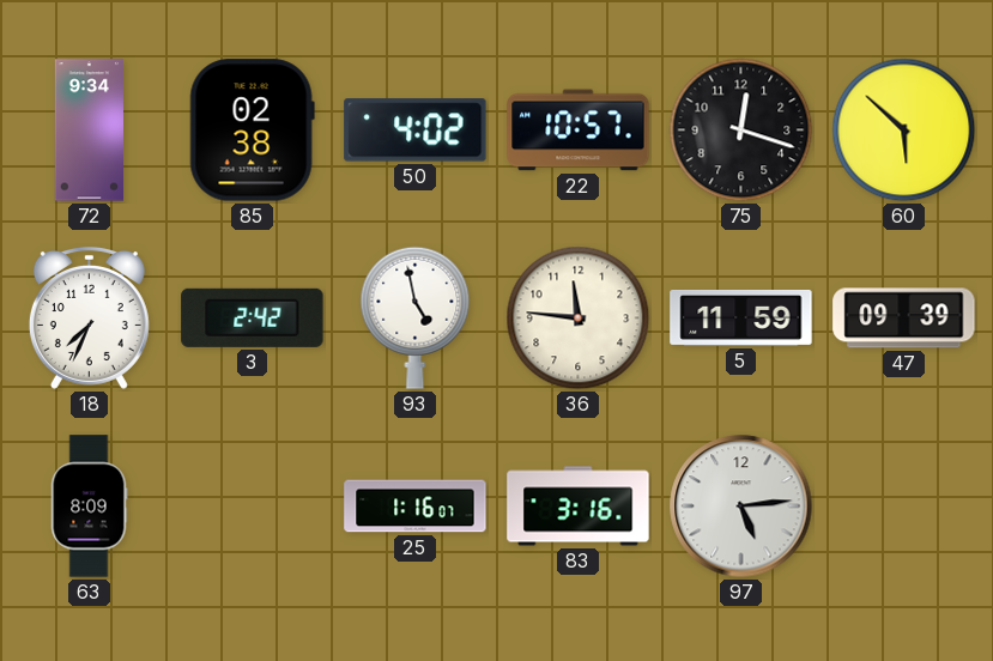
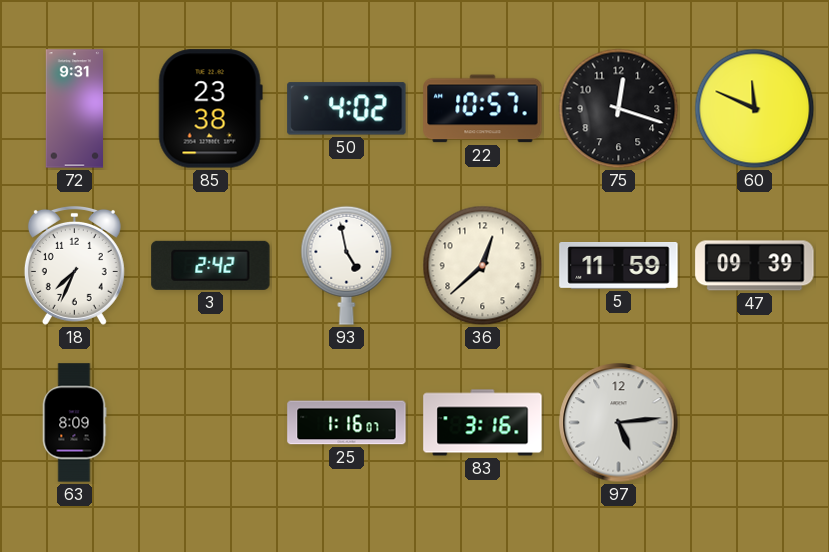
72: 9:34 -> 9:31 (75, 109)
85: 02:38 -> 23:38 (210, 109)
60: 5:52 -> 11:49 (755, 109)
36: 11:46 -> 12:38 (483, 266)
